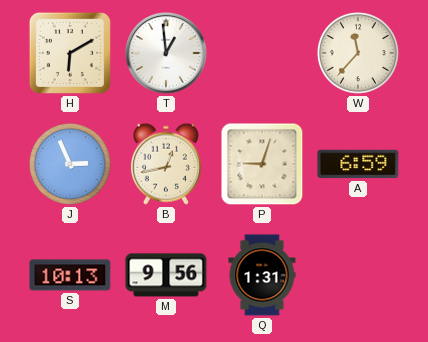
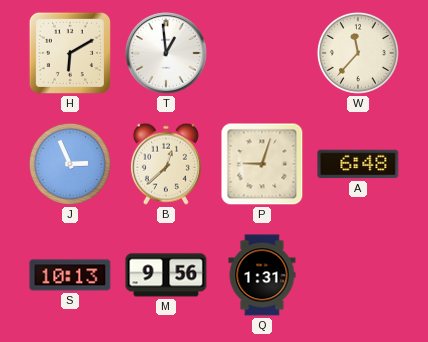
B: 12:43 -> 12:38 (166, 164)
A: 6:59 -> 6:48 (358, 164)
